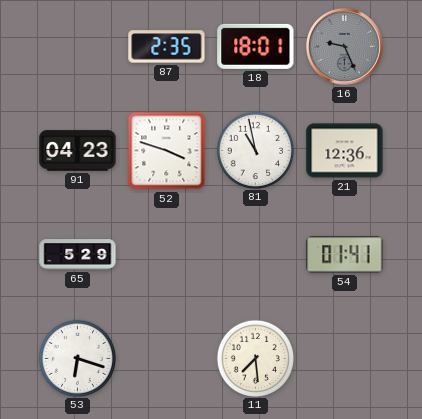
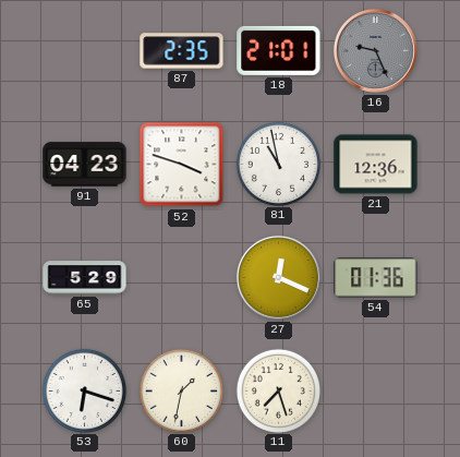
18: 18:01 -> 21:01 (279, 50)
27: none -> 12:19 (279, 278)
54: 01:41 -> 01:36 (376, 278)
60: none -> 1:32 (181, 390)
11: 7:29 -> 7:27 (278, 390)
